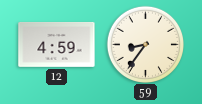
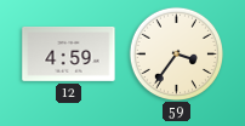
59: 8:36 -> 3:36 (176, 53)
